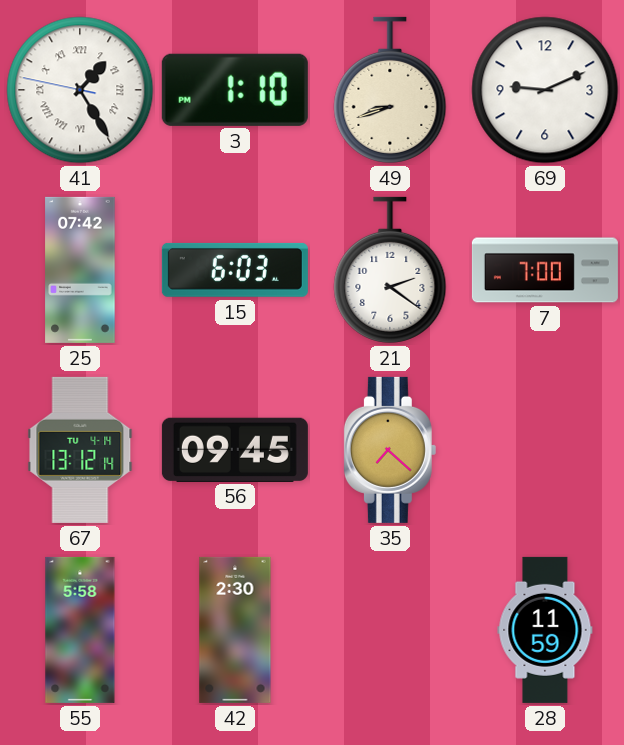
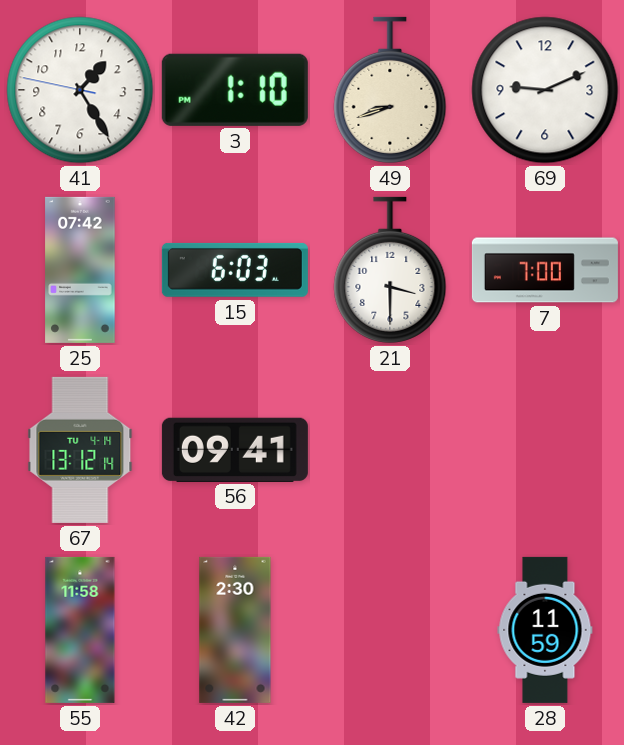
41 numerals: Roman -> Arabic (80, 90)
21: 2:21 -> 3:30 (390, 270)
56: 09:45 -> 09:41 (235, 449)
35: 7:22 -> none (390, 450)
55: 5:58 -> 11:58 (80, 630)
